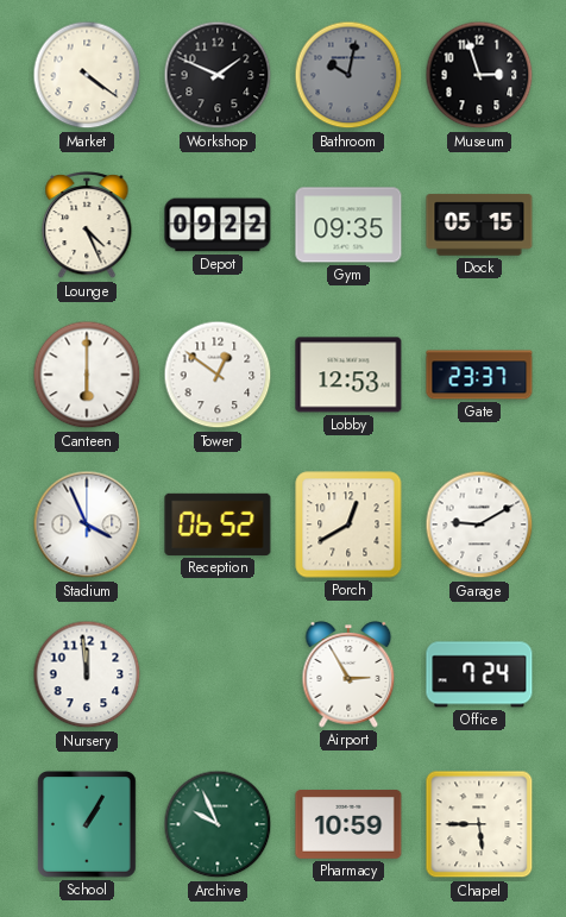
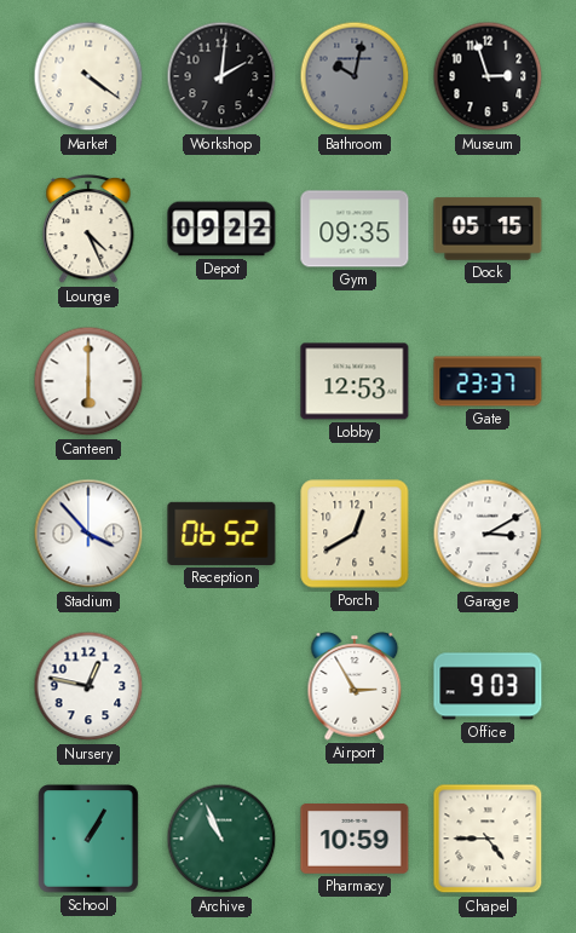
Workshop: 1:49 -> 2:01 (221, 76)
Tower: 12:51 -> none (218, 375)
Stadium: 3:56 -> 3:53 (88, 534)
Garage: 9:10 -> 3:10 (488, 534)
Nursery: 11:59 -> 12:47 (88, 686)
Office: 7:24 -> 9:03 (488, 686)
Archive: 9:56 -> 10:56 (221, 839)
Chapel: 5:45 -> 4:45 (488, 839)
